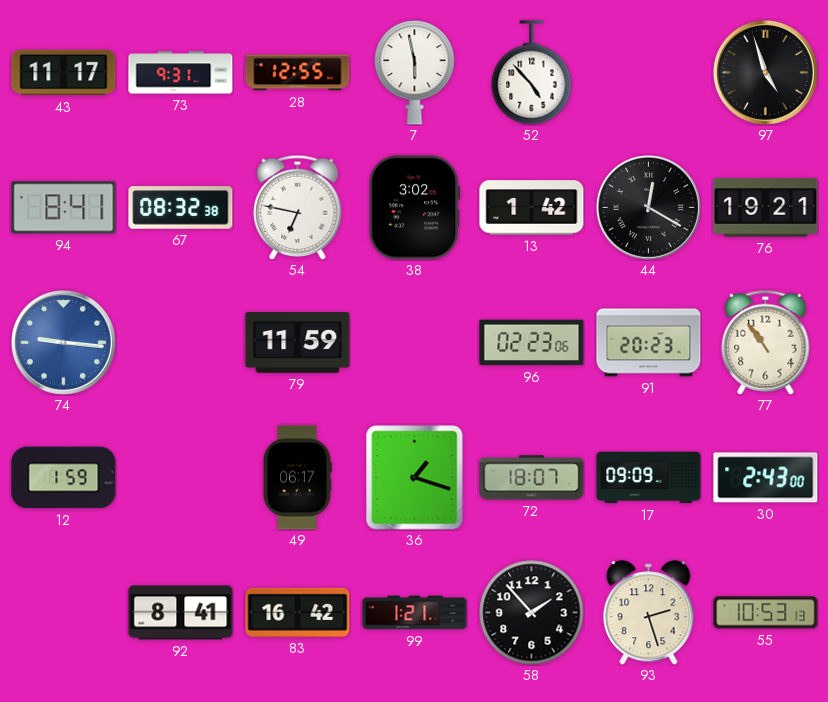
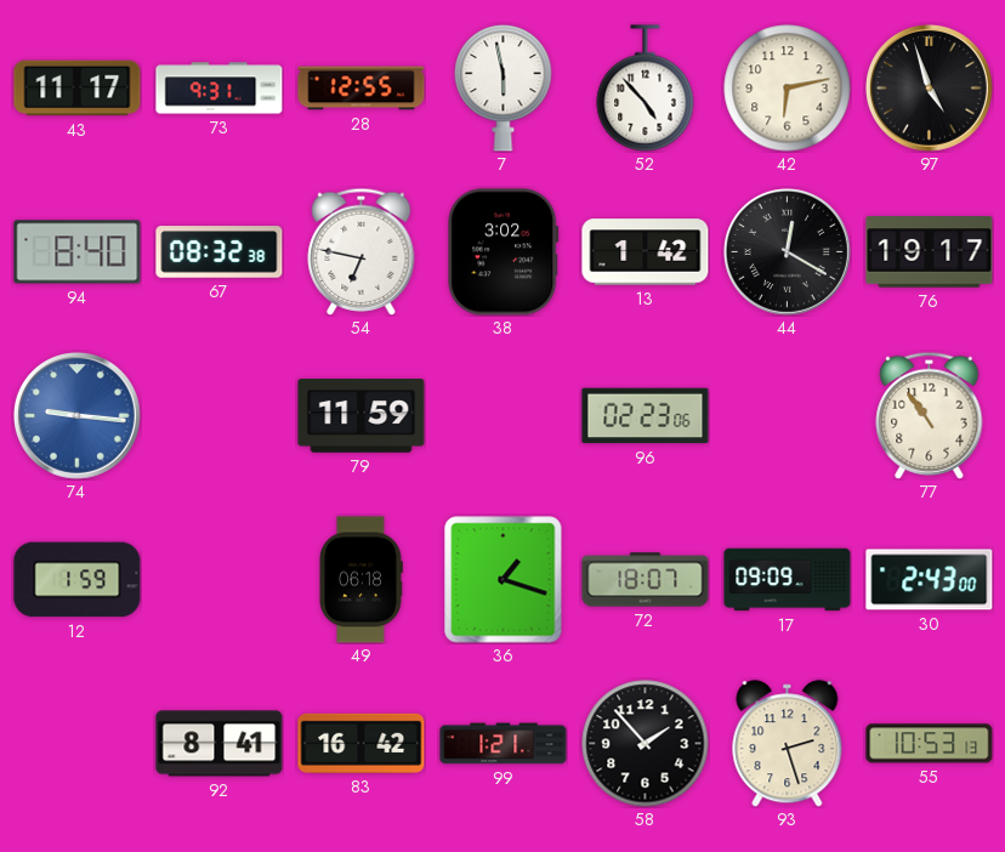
42: none -> 6:13 (788, 89)
94: 8:41 -> 8:40 (78, 252)
76: 19:21 -> 19:17 (930, 252)
91: 20:23 -> none (649, 343)
49: 06:17 -> 06:18 (362, 580)
